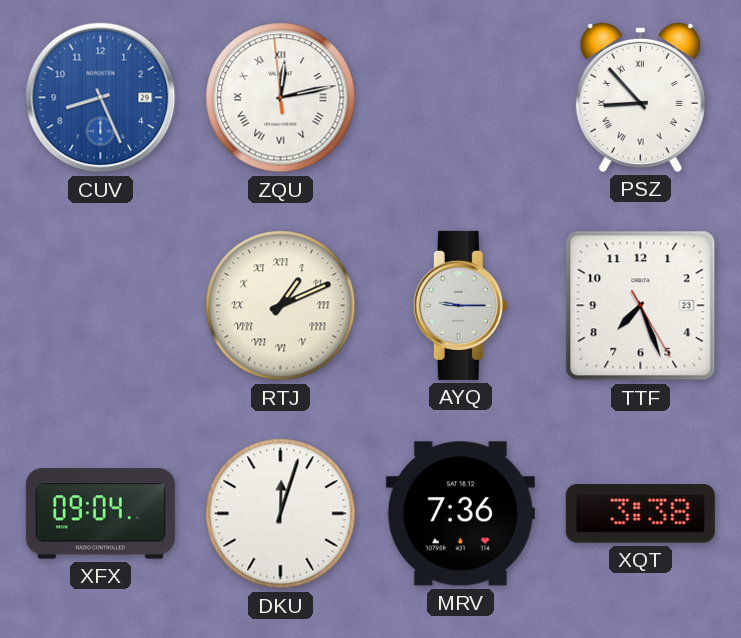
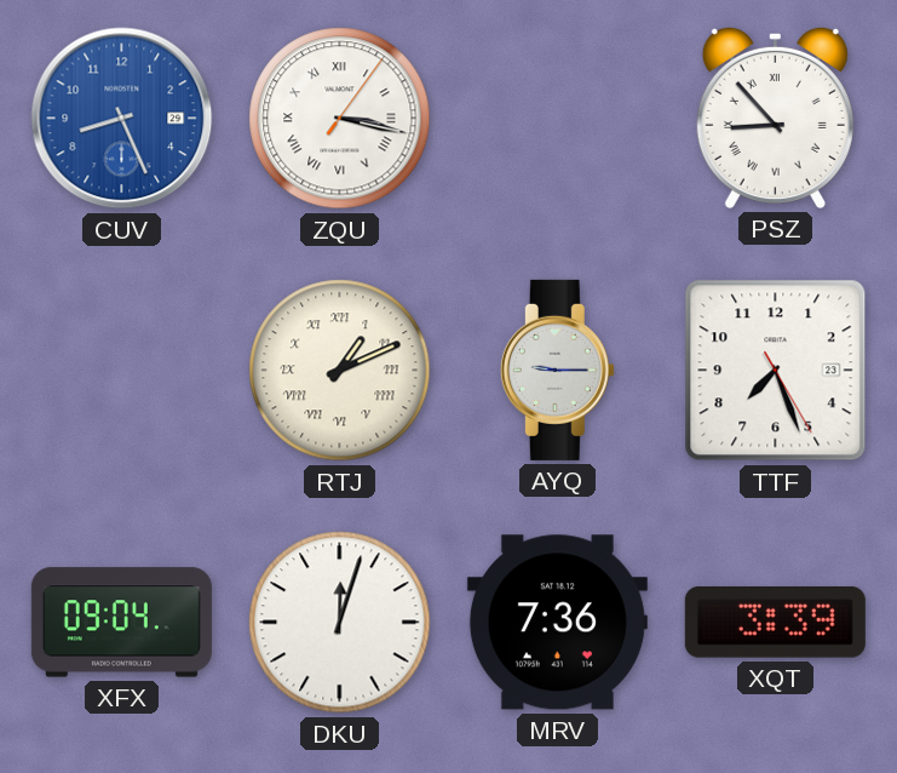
ZQU: 12:12 -> 3:17 (340, 119)
XQT: 3:38 -> 3:39 (775, 623)
